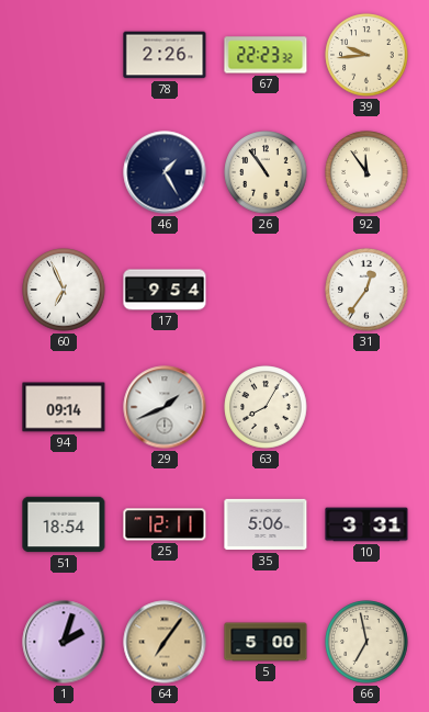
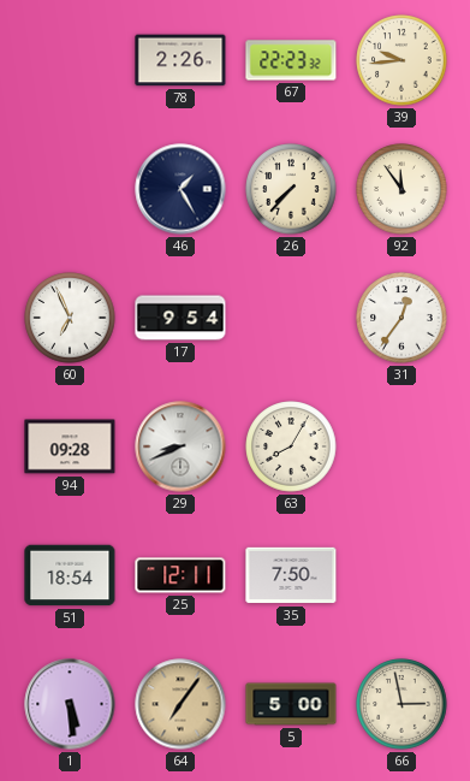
26: 10:54 -> 7:37 (291, 189)
94: 09:14 -> 09:28 (70, 446)
29: 1:41 -> 8:41 (180, 446)
35: 5:06 -> 7:50 (291, 575)
10: 3:31 -> none (366, 524)
1: 2:03 -> 5:29 (70, 704)
66: 6:58 -> 2:58 (401, 704)
